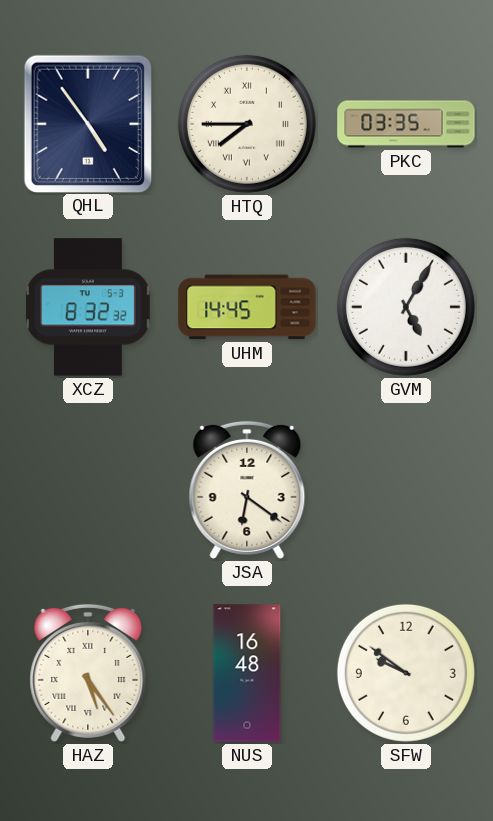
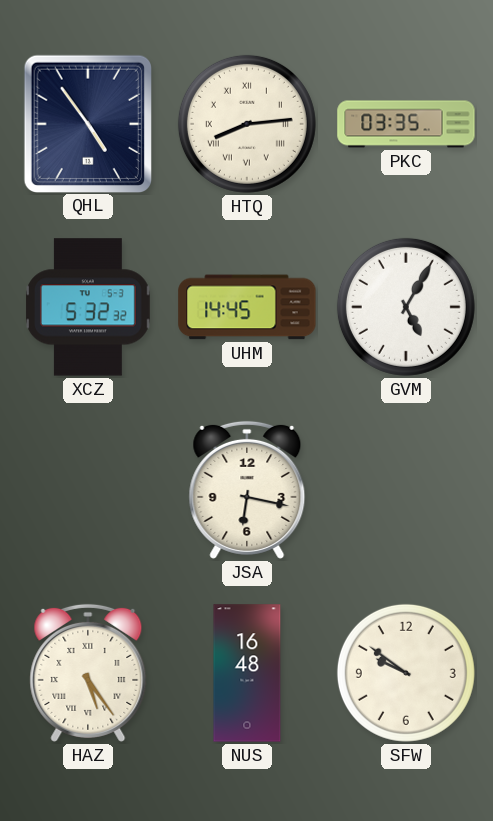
HTQ: 7:45 -> 8:14 (247, 124)
XCZ: 8:32 -> 5:32 (89, 307)
JSA: 6:21 -> 6:17 (247, 490)
